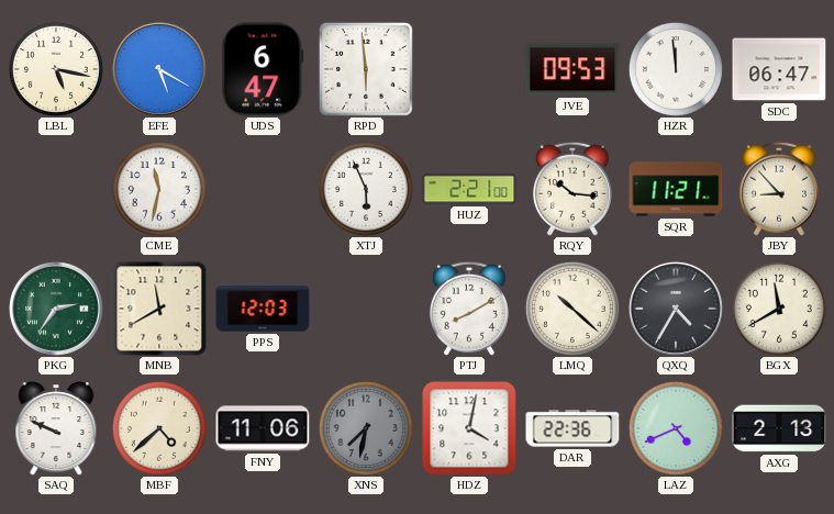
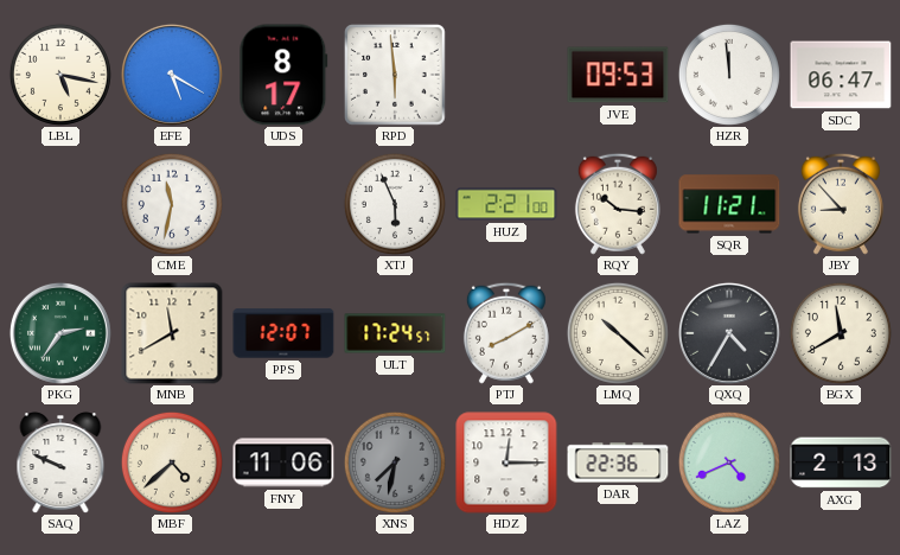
UDS: 6:47 -> 8:17 (283, 75)
PPS: 12:03 -> 12:07 (283, 333)
ULT: none -> 17:24 (395, 333)
HDZ: 4:02 -> 12:15 (506, 462)
